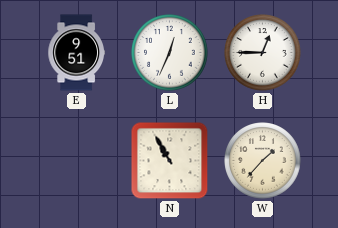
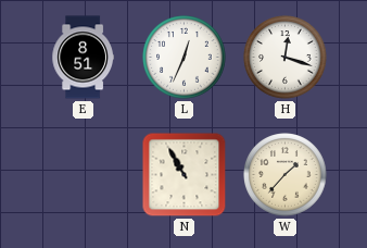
E: 9:51 -> 8:51 (83, 58)
H: 12:45 -> 12:18 (286, 58)
